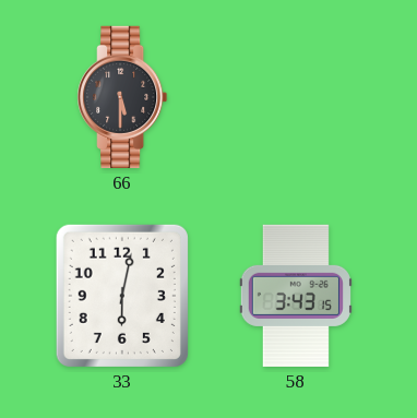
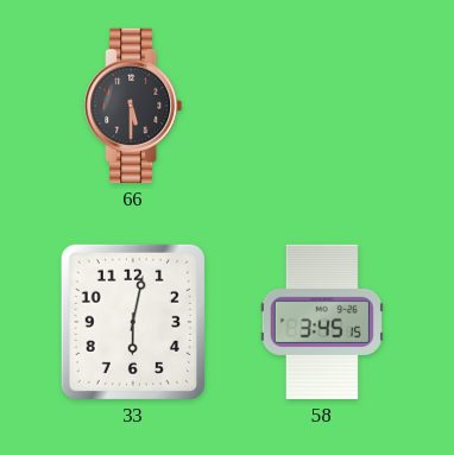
58: 3:43 -> 3:45 (322, 322)
